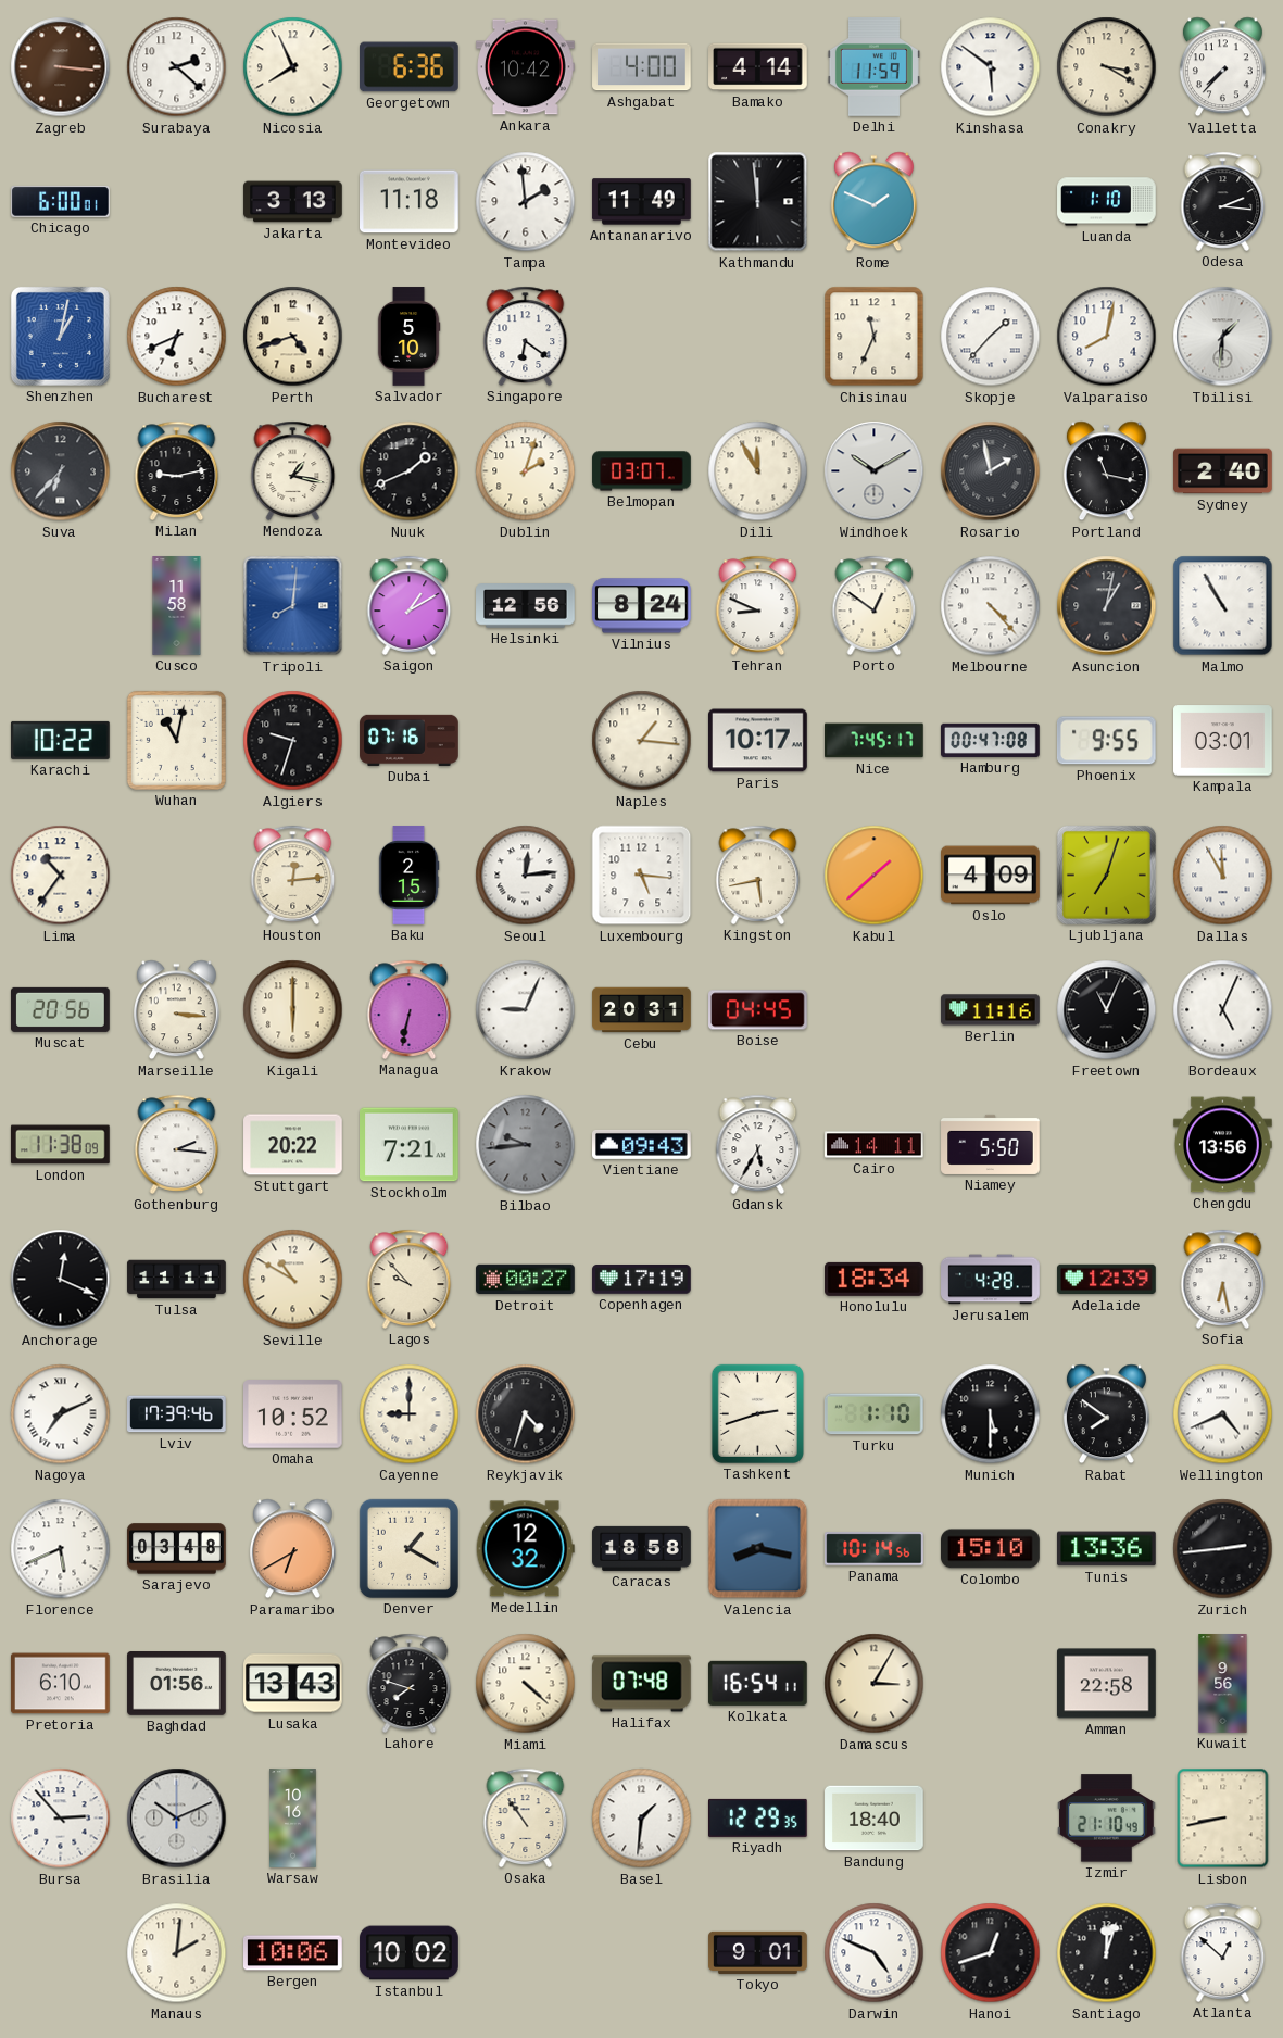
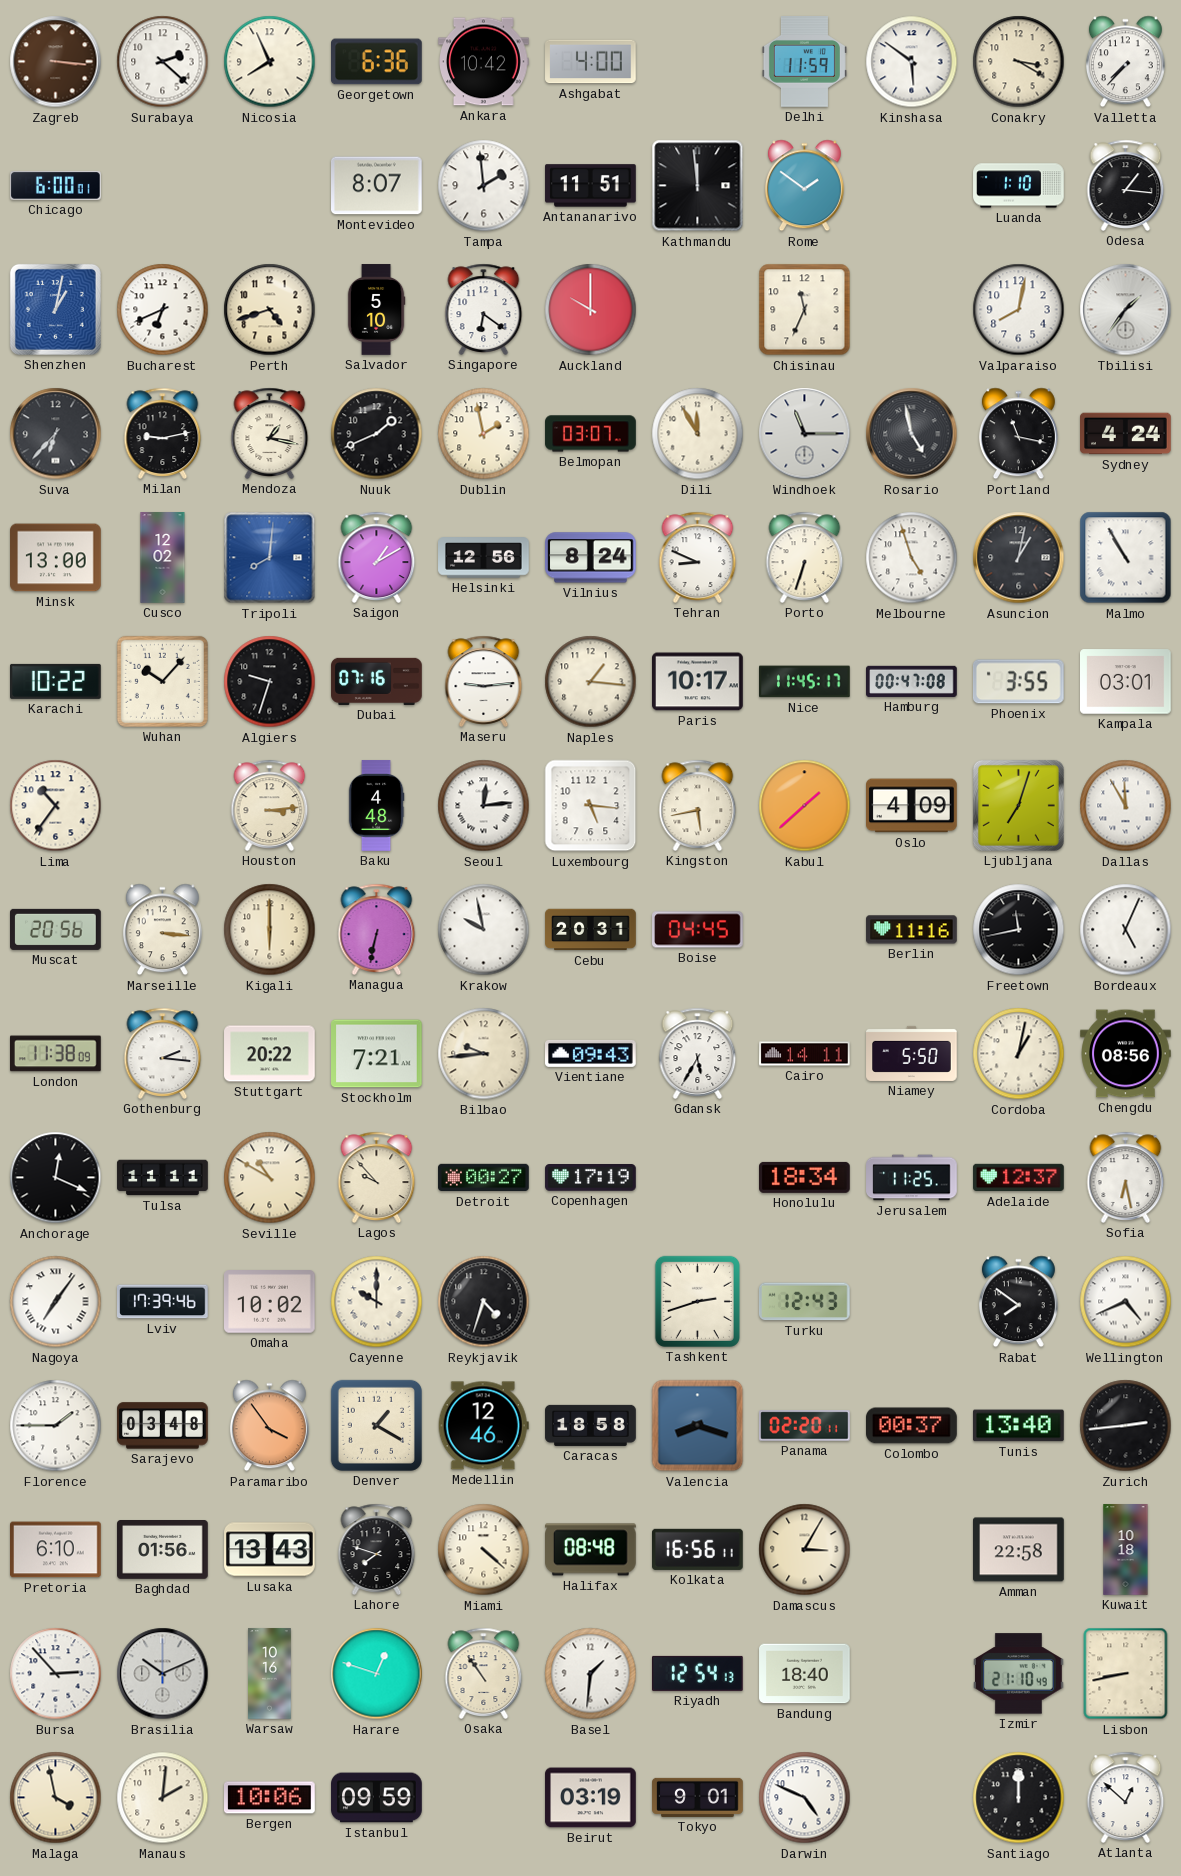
Bamako: 4:14 -> none (758, 67)
Jakarta: 3:13 -> none (293, 202)
Montevideo: 11:18 -> 8:07 (377, 186)
Antananarivo: 11:49 -> 11:51 (591, 186)
Rome: 1:49 -> 1:51 (804, 186)
Odesa: 2:16 -> 1:16 (1126, 185)
Auckland: none -> 10:00 (591, 310)
Skopje: 1:37 -> none (991, 337)
Tbilisi: 1:31 -> 1:36 (1126, 310)
Dublin: 2:03 -> 1:58 (484, 434)
Windhoek: 10:10 -> 11:15 (805, 434)
Rosario: 1:58 -> 4:58 (912, 434)
Sydney: 2:40 -> 4:24 (1126, 434)
Minsk: none -> 13:00 (56, 558)
Cusco: 11:58 -> 12:02 (163, 558)
Porto: 12:51 -> 6:33 (805, 557)
Melbourne: 4:23 -> 4:57 (912, 558)
Wuhan: 11:02 -> 10:07 (162, 681)
Maseru: none -> 9:14 (484, 681)
Nice: 7:45 -> 11:45 (805, 682)
Phoenix: 9:55 -> 3:55 (1018, 682)
Houston: 12:14 -> 3:14 (270, 805)
Baku: 2:15 -> 4:48 (376, 806)
Krakow: 9:04 -> 9:58 (484, 930)
Freetown: 11:04 -> 11:43 (1019, 930)
Bilbao dial: grey -> cream (484, 1054)
Cordoba: none -> 1:02 (1019, 1054)
Chengdu: 13:56 -> 08:56 (1126, 1054)
Jerusalem: 4:28 -> 11:25 (912, 1178)
Adelaide: 12:39 -> 12:37 (1019, 1178)
Nagoya: 7:11 -> 7:06 (56, 1302)
Omaha: 10:52 -> 10:02 (270, 1302)
Cayenne: 9:00 -> 10:00 (377, 1302)
Turku: 1:10 -> 12:43 (804, 1302)
Munich: 5:30 -> none (991, 1414)
Florence: 5:41 -> 1:45 (56, 1426)
Paramaribo: 6:40 -> 3:54 (269, 1426)
Medellin: 12:32 -> 12:46 (483, 1426)
Valencia: 8:17 -> 8:18 (698, 1426)
Panama: 10:14 -> 02:20 (805, 1426)
Colombo: 15:10 -> 00:37 (912, 1426)
Tunis: 13:36 -> 13:40 (1019, 1426)
Halifax: 07:48 -> 08:48 (591, 1550)
Kolkata: 16:54 -> 16:56 (698, 1549)
Kuwait: 9:56 -> 10:18 (1126, 1550)
Harare: none -> 12:48 (377, 1674)
Riyadh: 12:29 -> 12:54 (698, 1673)
Malaga: none -> 3:58 (56, 1798)
Istanbul: 10:02 -> 09:59 (377, 1798)
Beirut: none -> 03:19 (591, 1798)
Hanoi: 12:42 -> none (991, 1953)
Santiago: 12:03 -> 12:00 (1019, 1798)
